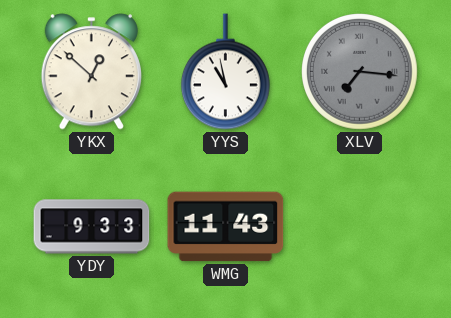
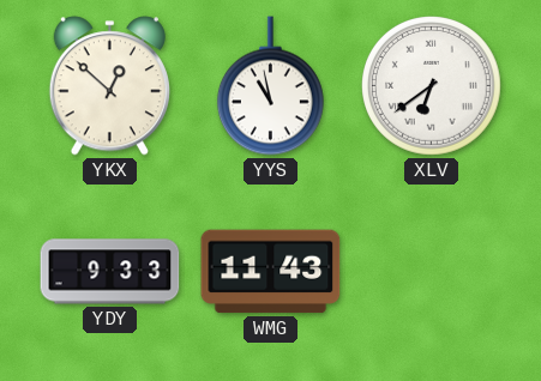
XLV: 7:16 -> 6:39 (432, 86)
XLV dial: grey -> white (432, 86)
